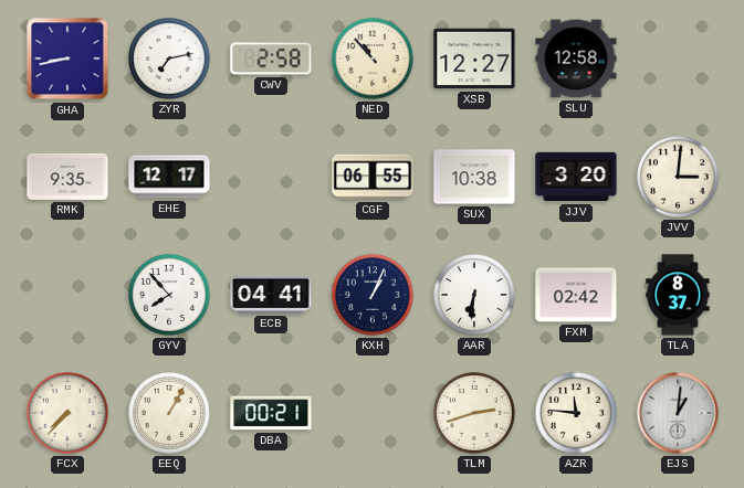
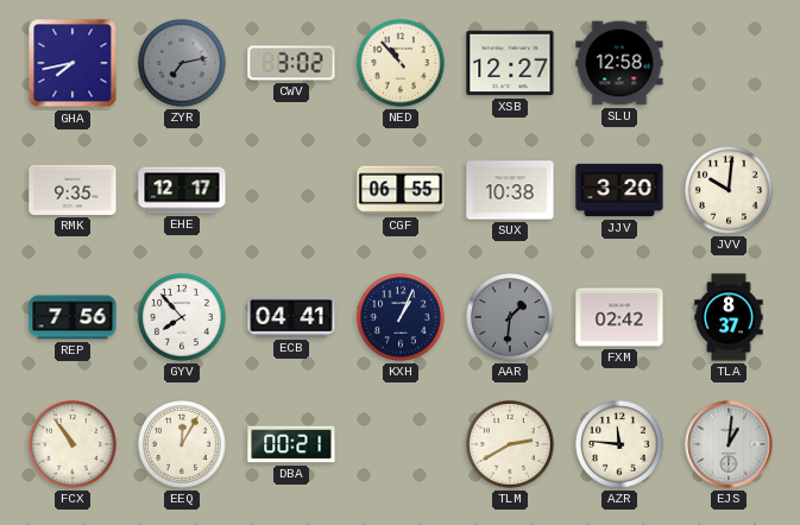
GHA: 8:43 -> 7:43 (73, 63)
ZYR dial: white -> grey (183, 64)
CWV: 2:58 -> 3:02 (291, 63)
JVV: 3:01 -> 10:01 (730, 191)
REP: none -> 7:56 (73, 317)
AAR: 6:31 -> 1:31 (511, 318)
AAR dial: white -> grey (511, 318)
FCX: 7:37 -> 10:54 (74, 445)
EEQ: 1:05 -> 12:05 (183, 445)
TLM: 2:42 -> 2:40 (511, 445)
